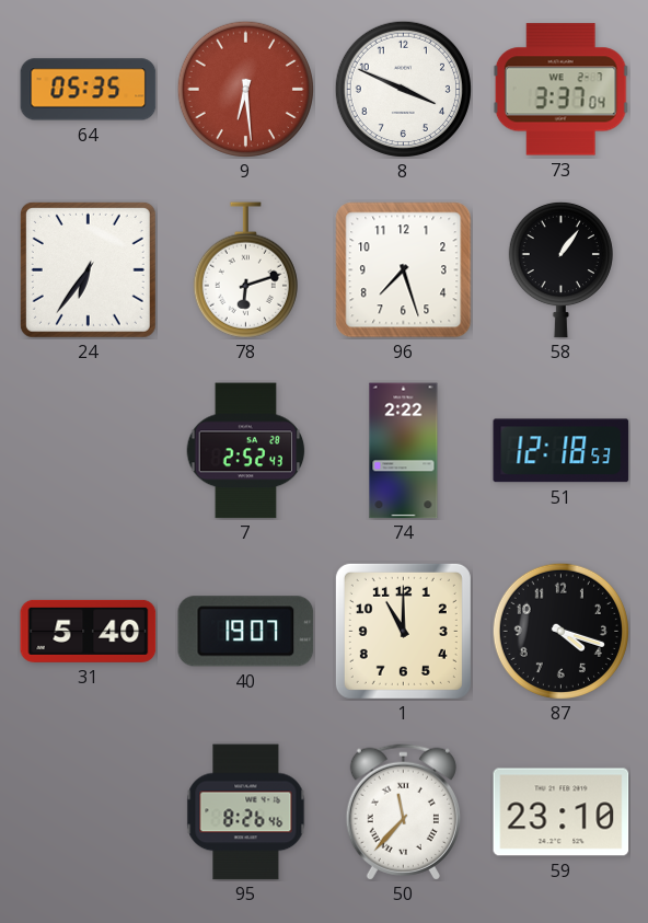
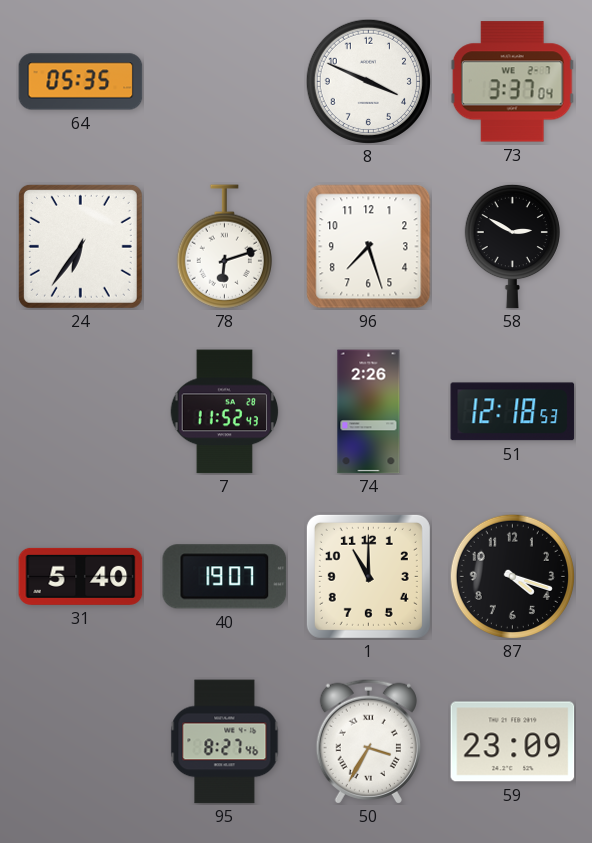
9: 6:29 -> none (245, 89)
58: 1:06 -> 2:50 (512, 246)
7: 2:52 -> 11:52 (225, 412)
74: 2:22 -> 2:26 (369, 412)
95: 8:26 -> 8:27 (225, 742)
50: 11:37 -> 3:35 (368, 741)
59: 23:10 -> 23:09 (513, 742)
